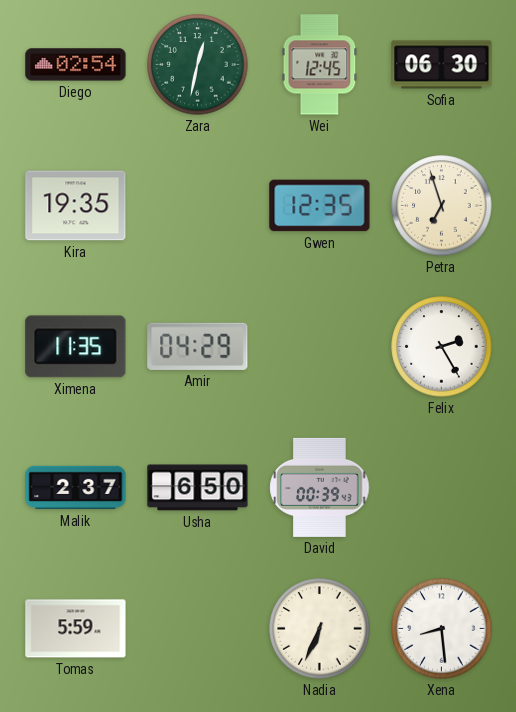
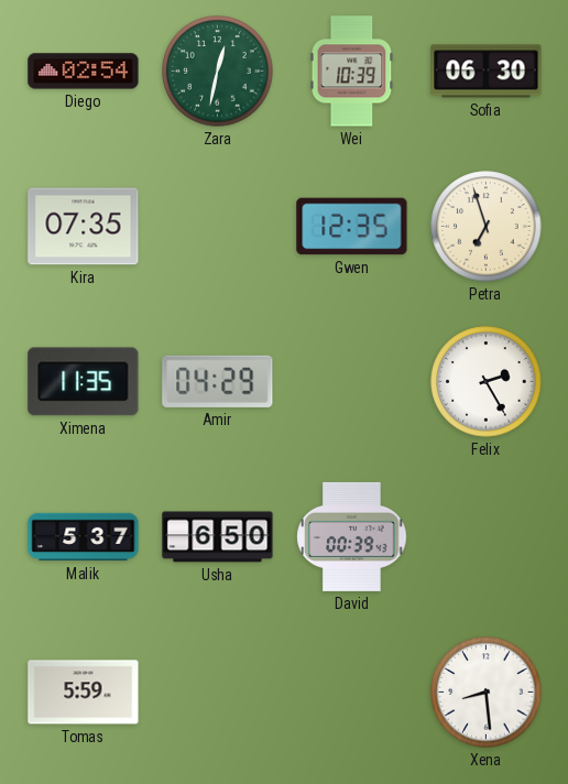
Wei: 12:45 -> 10:39 (352, 72)
Kira: 19:35 -> 07:35 (84, 227)
Malik: 2:37 -> 5:37 (84, 537)
Nadia: 6:34 -> none (320, 629)
